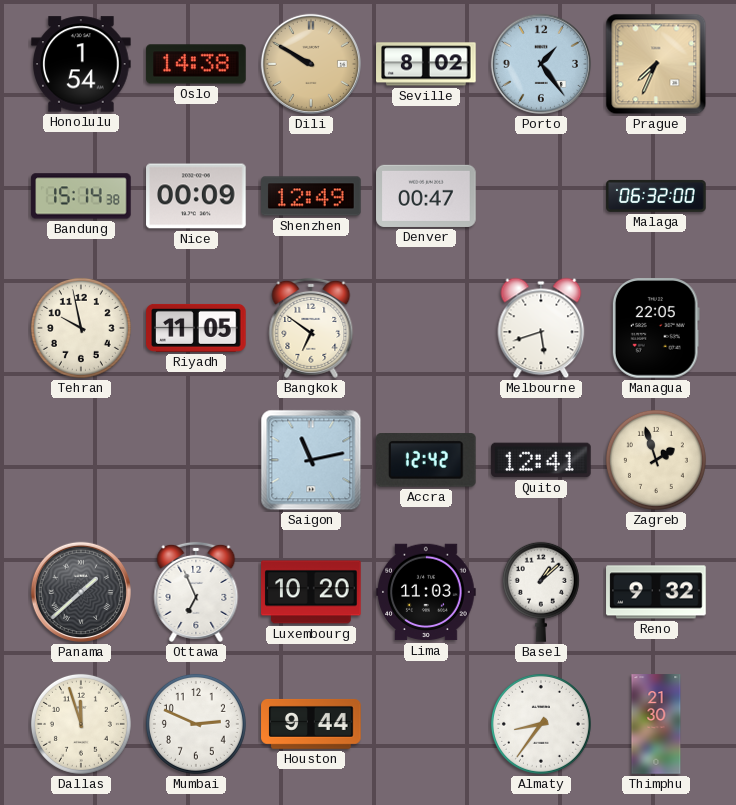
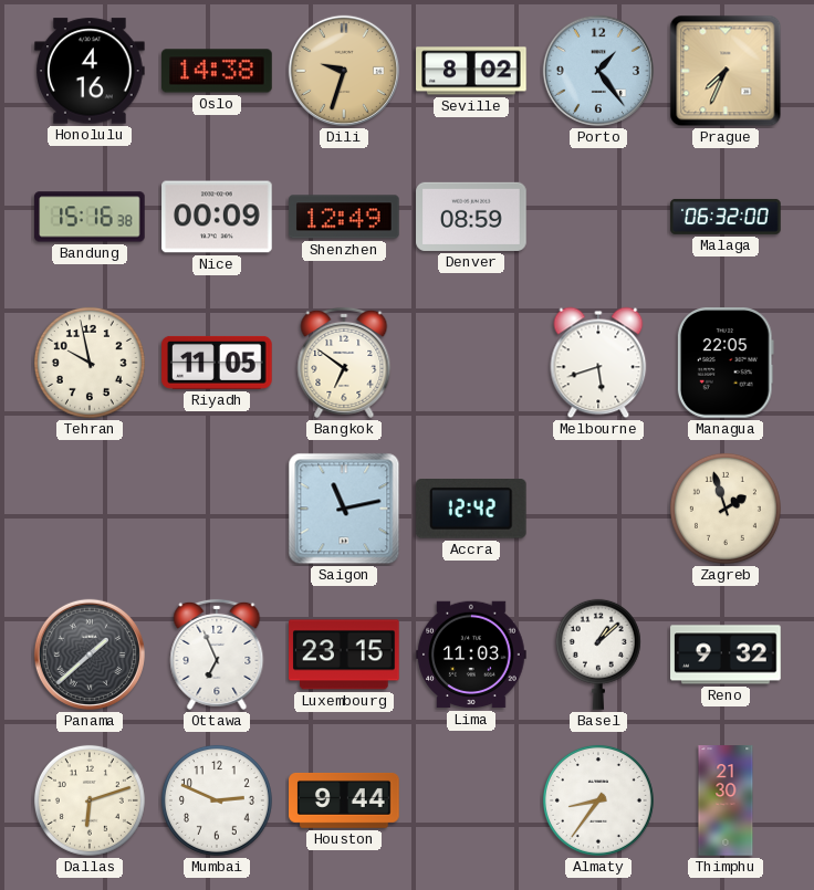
Honolulu: 1:54 -> 4:16 (90, 71)
Dili: 9:50 -> 9:33 (344, 71)
Bandung: 15:14 -> 15:16 (90, 217)
Denver: 00:47 -> 08:59 (471, 217)
Quito: 12:41 -> none (541, 460)
Luxembourg: 10:20 -> 23:15 (344, 655)
Dallas: 11:57 -> 6:12 (90, 800)
